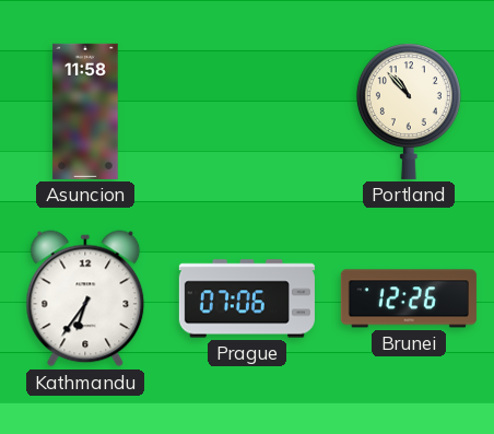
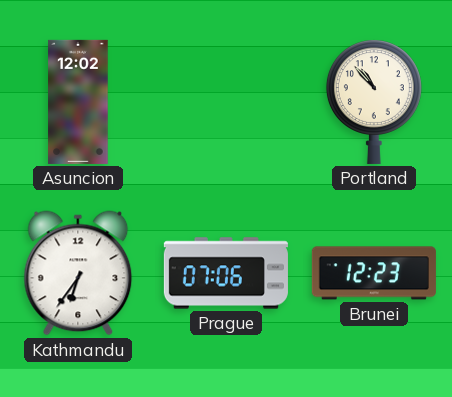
Asuncion: 11:58 -> 12:02 (78, 102)
Brunei: 12:26 -> 12:23 (374, 273)
